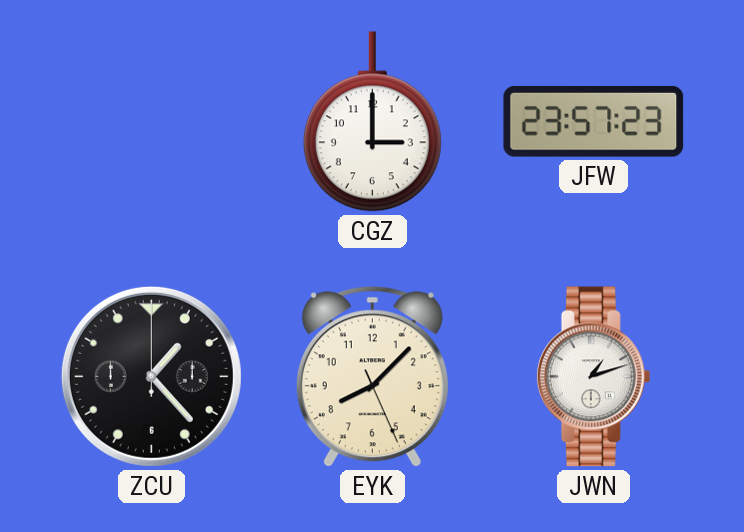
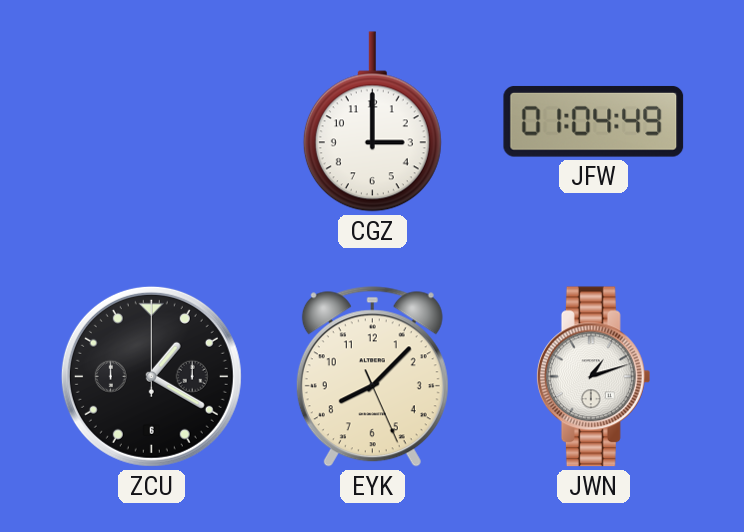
JFW: 23:57 -> 01:04 (594, 121)
ZCU: 1:23 -> 1:20 (151, 376)
